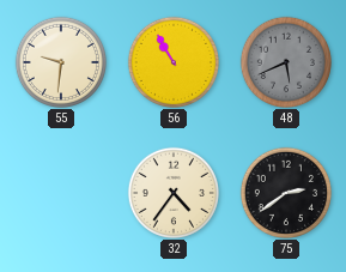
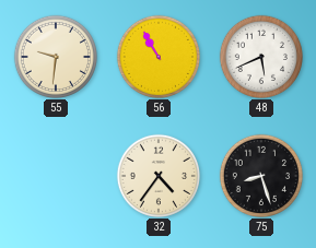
48 dial: grey -> white (260, 56)
75: 2:39 -> 8:27 (260, 175)
